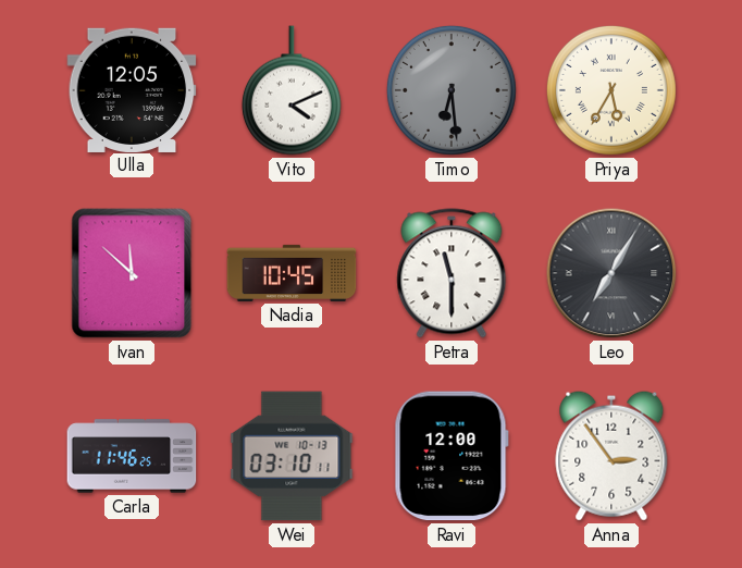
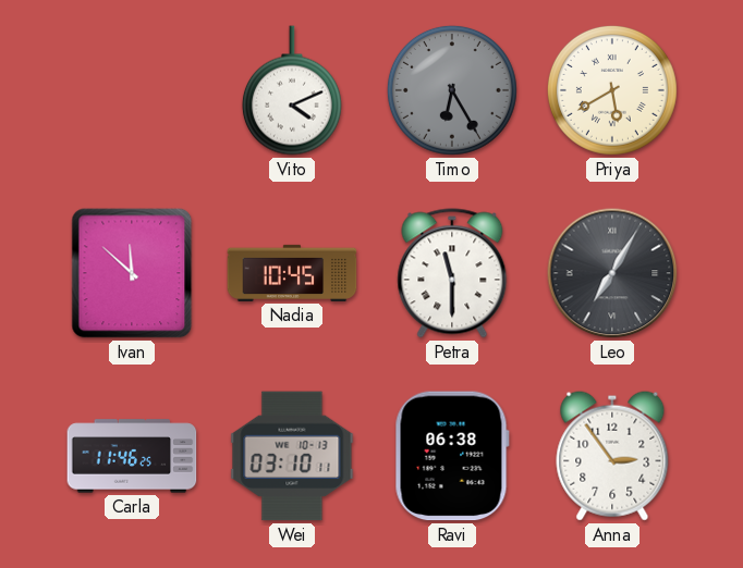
Ulla: 12:05 -> none (132, 89)
Timo: 6:29 -> 6:25 (452, 90)
Priya: 5:35 -> 5:40 (612, 90)
Ravi: 12:00 -> 06:38 (452, 456)
